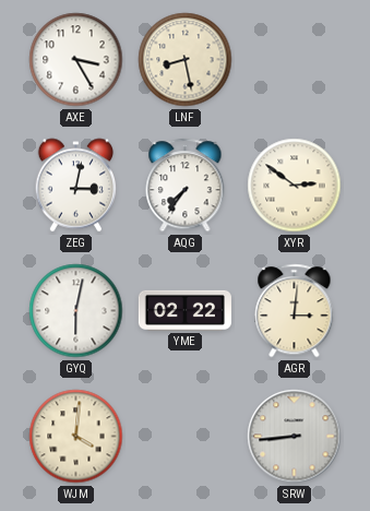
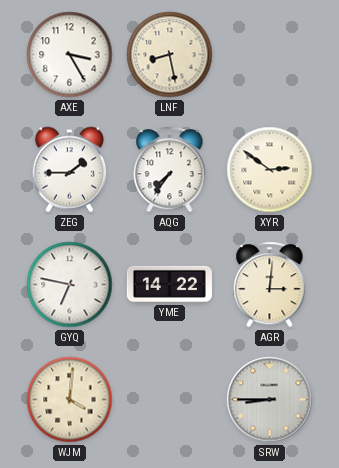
ZEG: 3:02 -> 1:45 (70, 170)
GYQ: 6:02 -> 6:47 (70, 285)
YME: 02:22 -> 14:22 (169, 284)
SRW: 8:44 -> 8:45 (270, 400)
